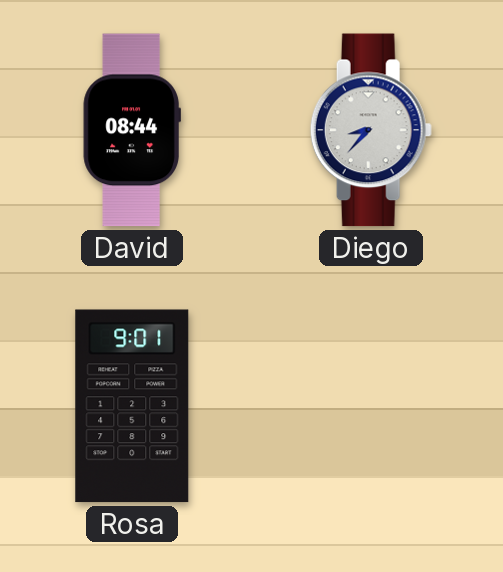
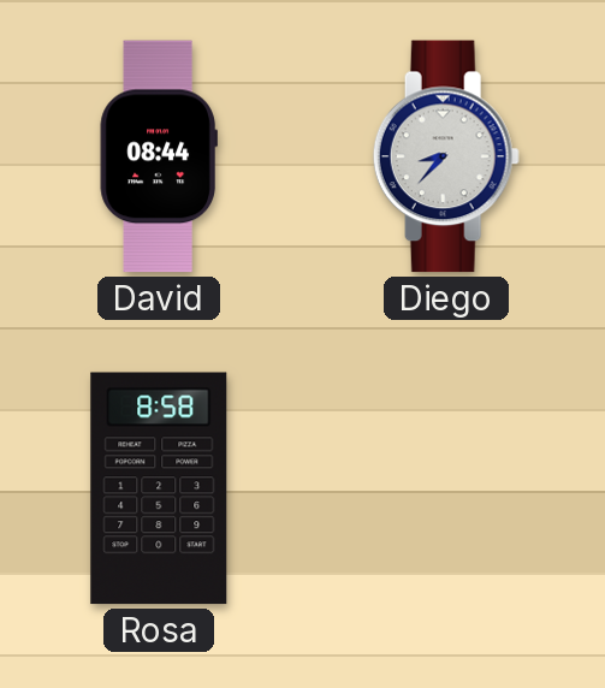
Rosa: 9:01 -> 8:58 (159, 488)
